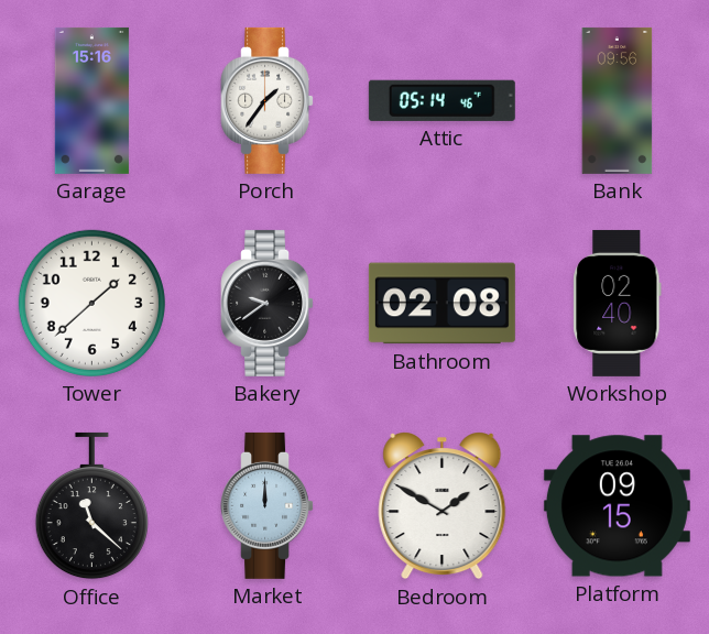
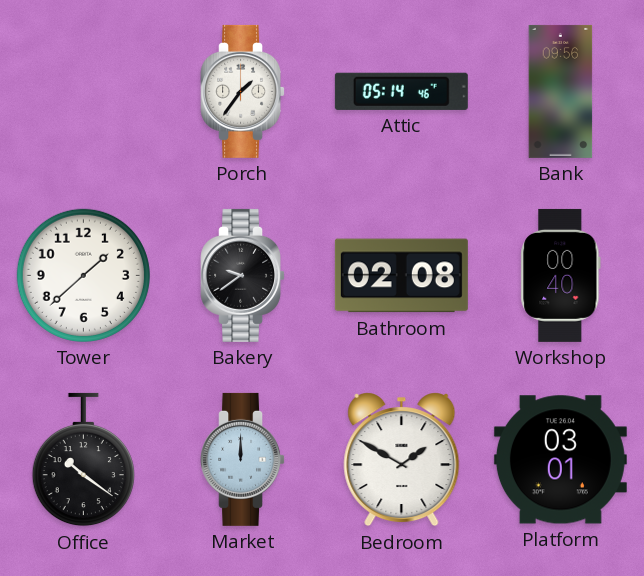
Garage: 15:16 -> none (91, 100)
Workshop: 02:40 -> 00:40 (561, 275)
Office: 11:22 -> 10:21 (83, 460)
Platform: 09:15 -> 03:01 (560, 460)
